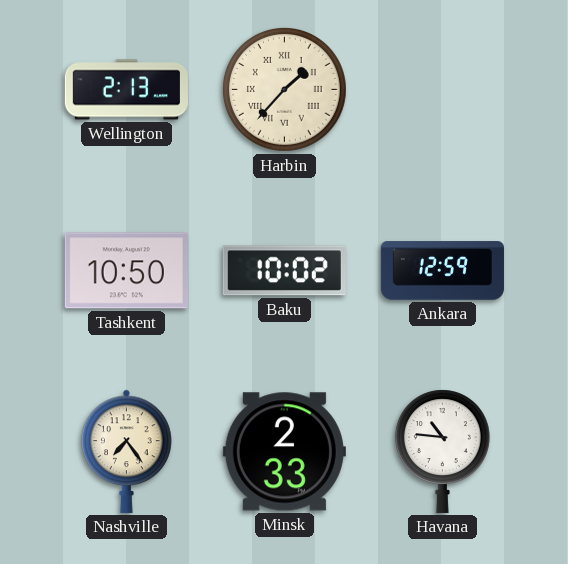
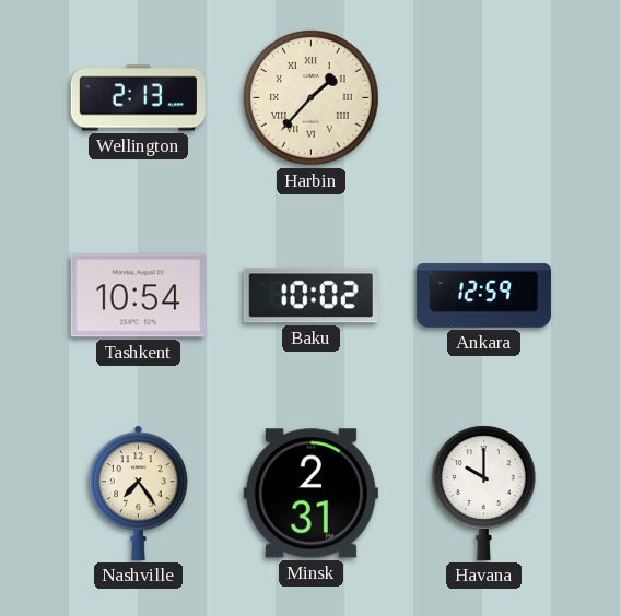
Tashkent: 10:50 -> 10:54 (138, 296)
Minsk: 2:33 -> 2:31 (310, 494)
Havana: 10:46 -> 10:00 (483, 493)
